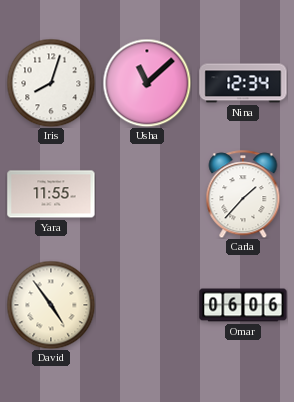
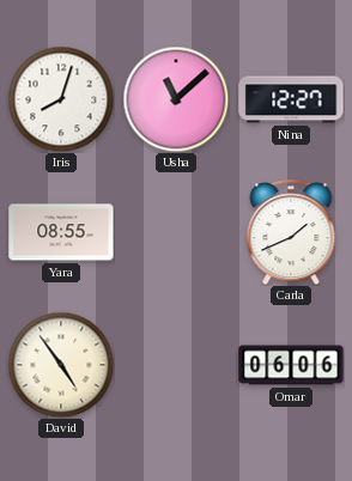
Nina: 12:34 -> 12:27 (291, 99)
Yara: 11:55 -> 08:55 (61, 232)
Carla: 1:37 -> 1:41 (291, 232)
